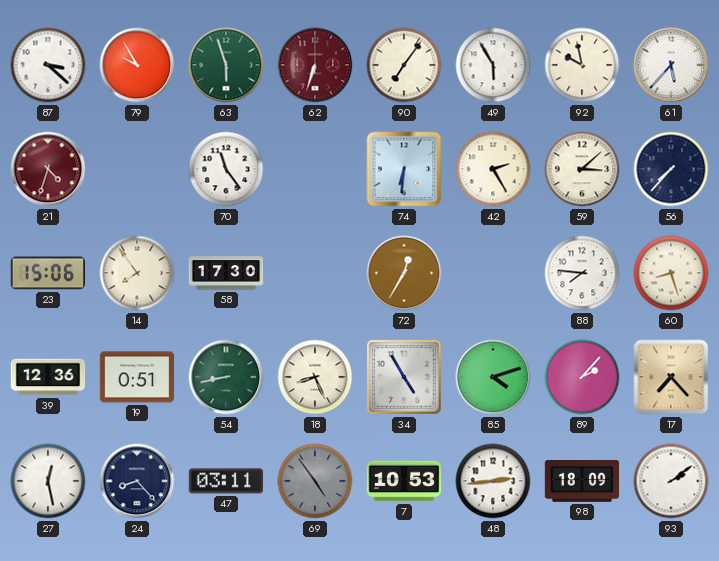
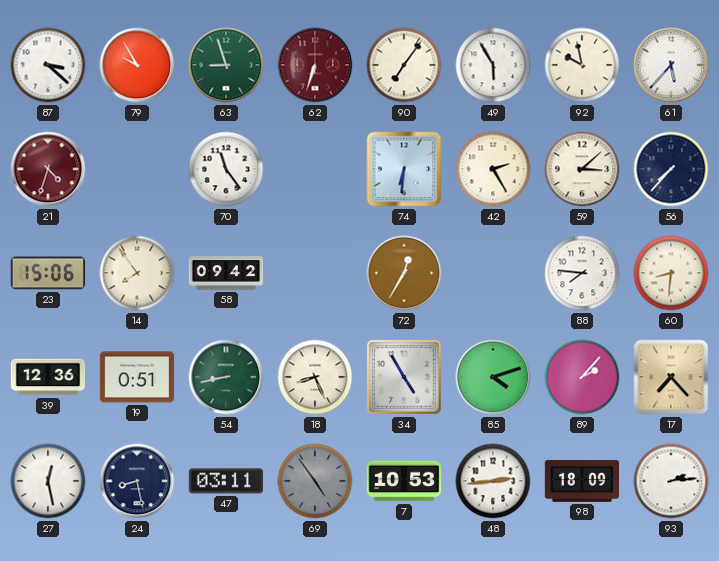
63: 5:57 -> 8:57 (226, 65)
58: 17:30 -> 09:42 (226, 273)
60: 8:27 -> 8:31 (671, 273)
24: 8:23 -> 8:28 (137, 481)
93: 2:09 -> 2:14 (671, 481)
